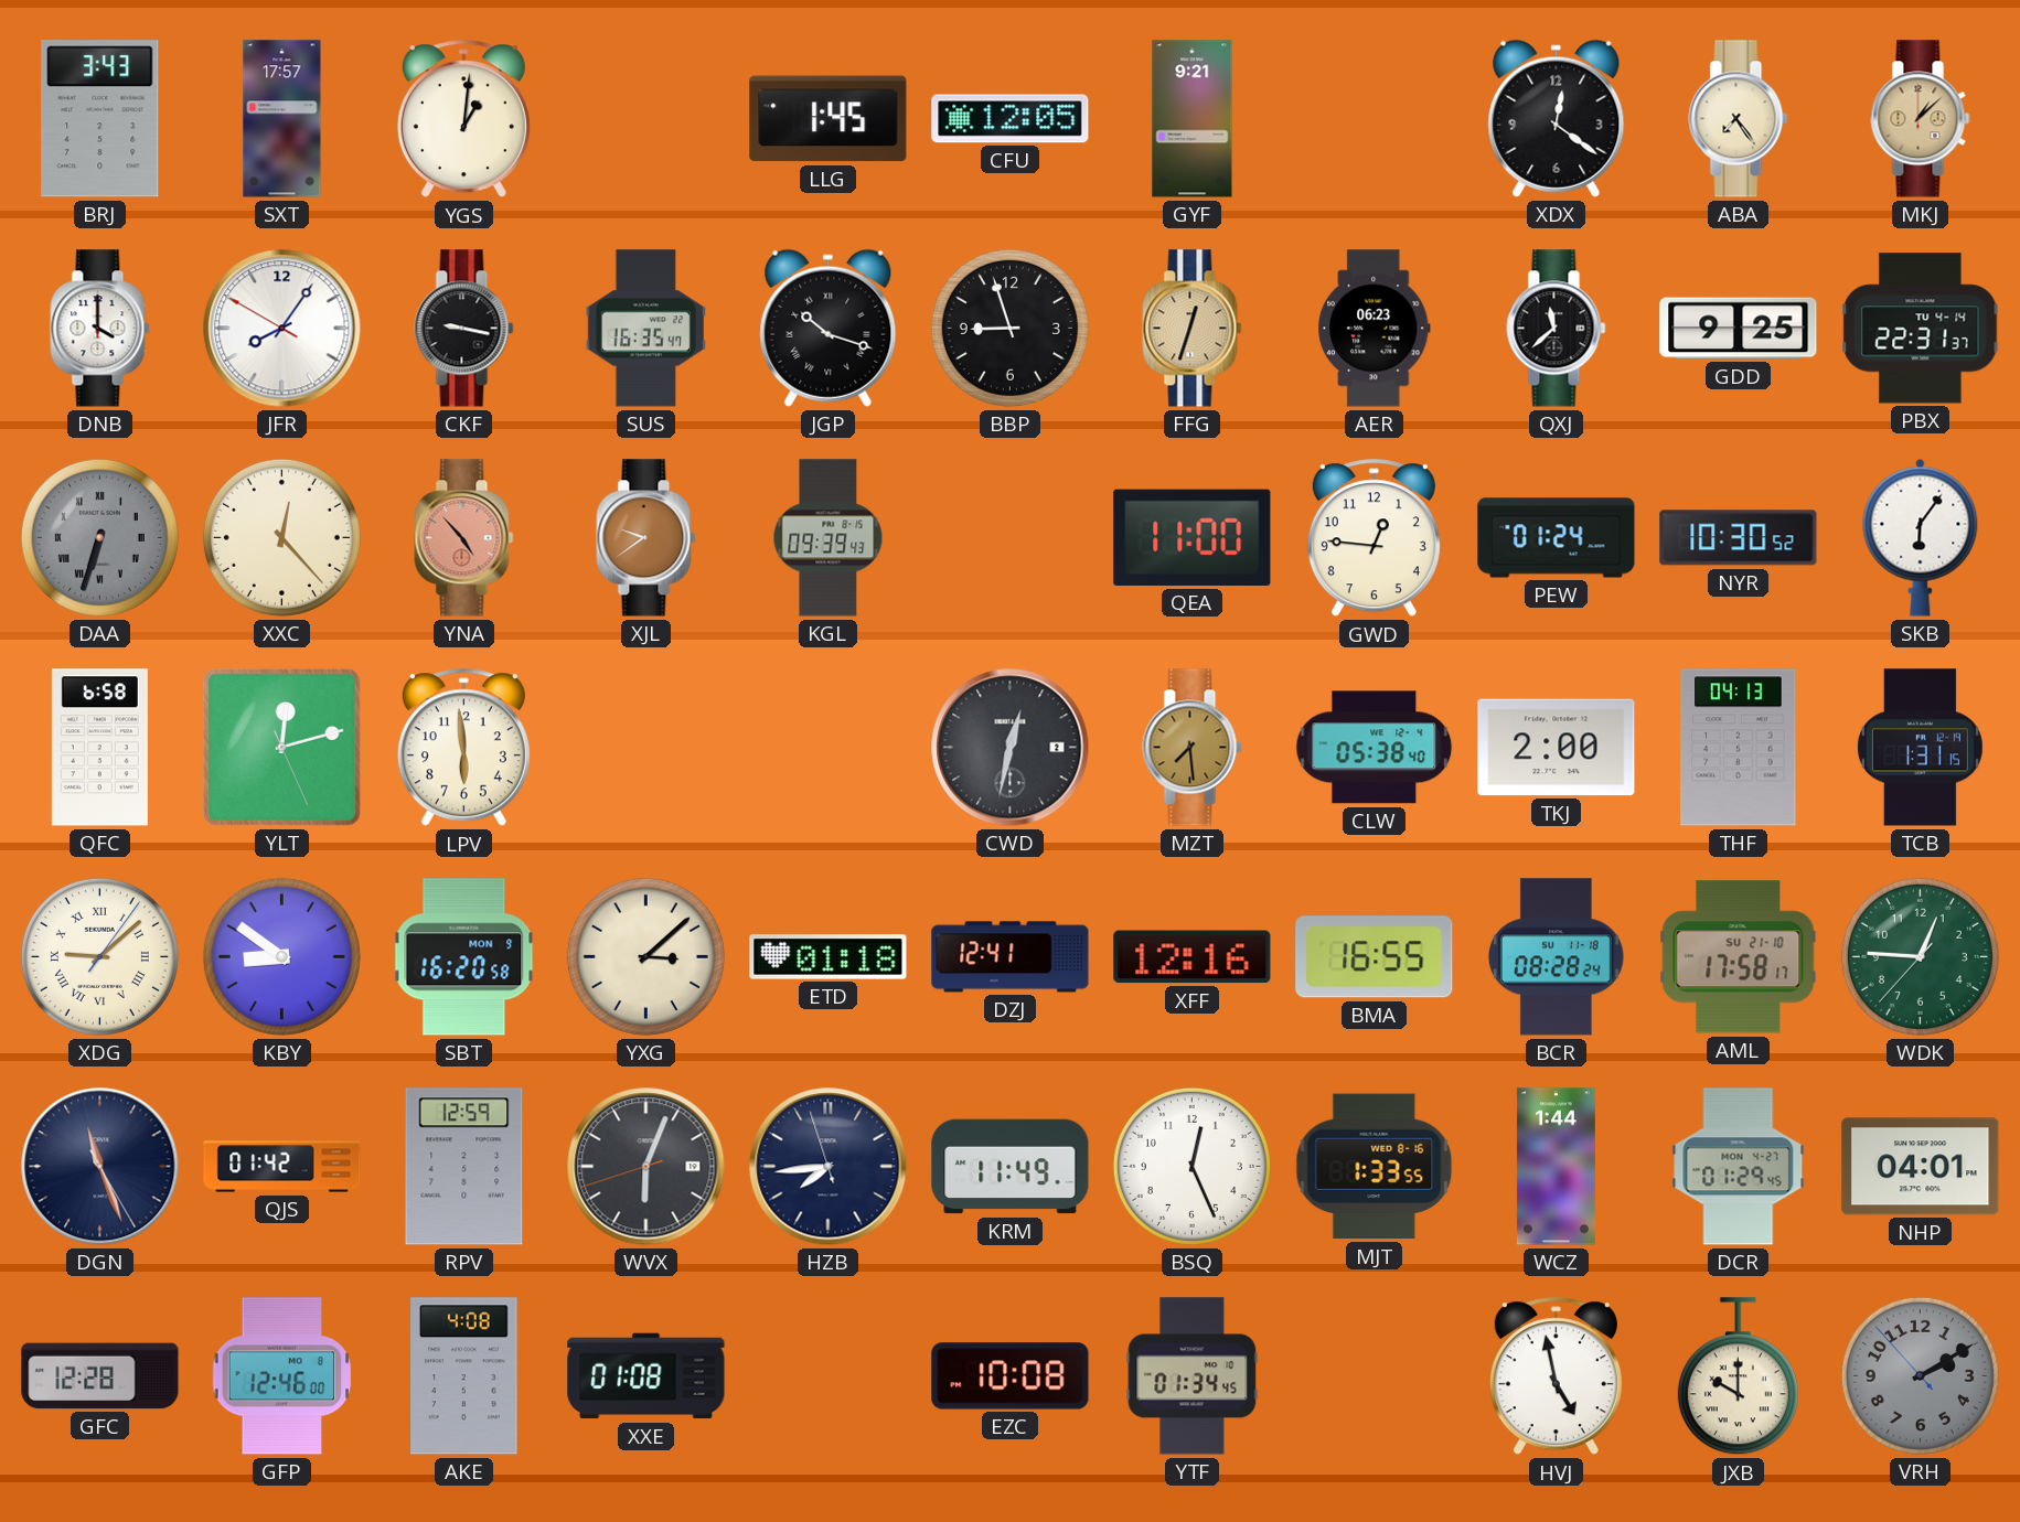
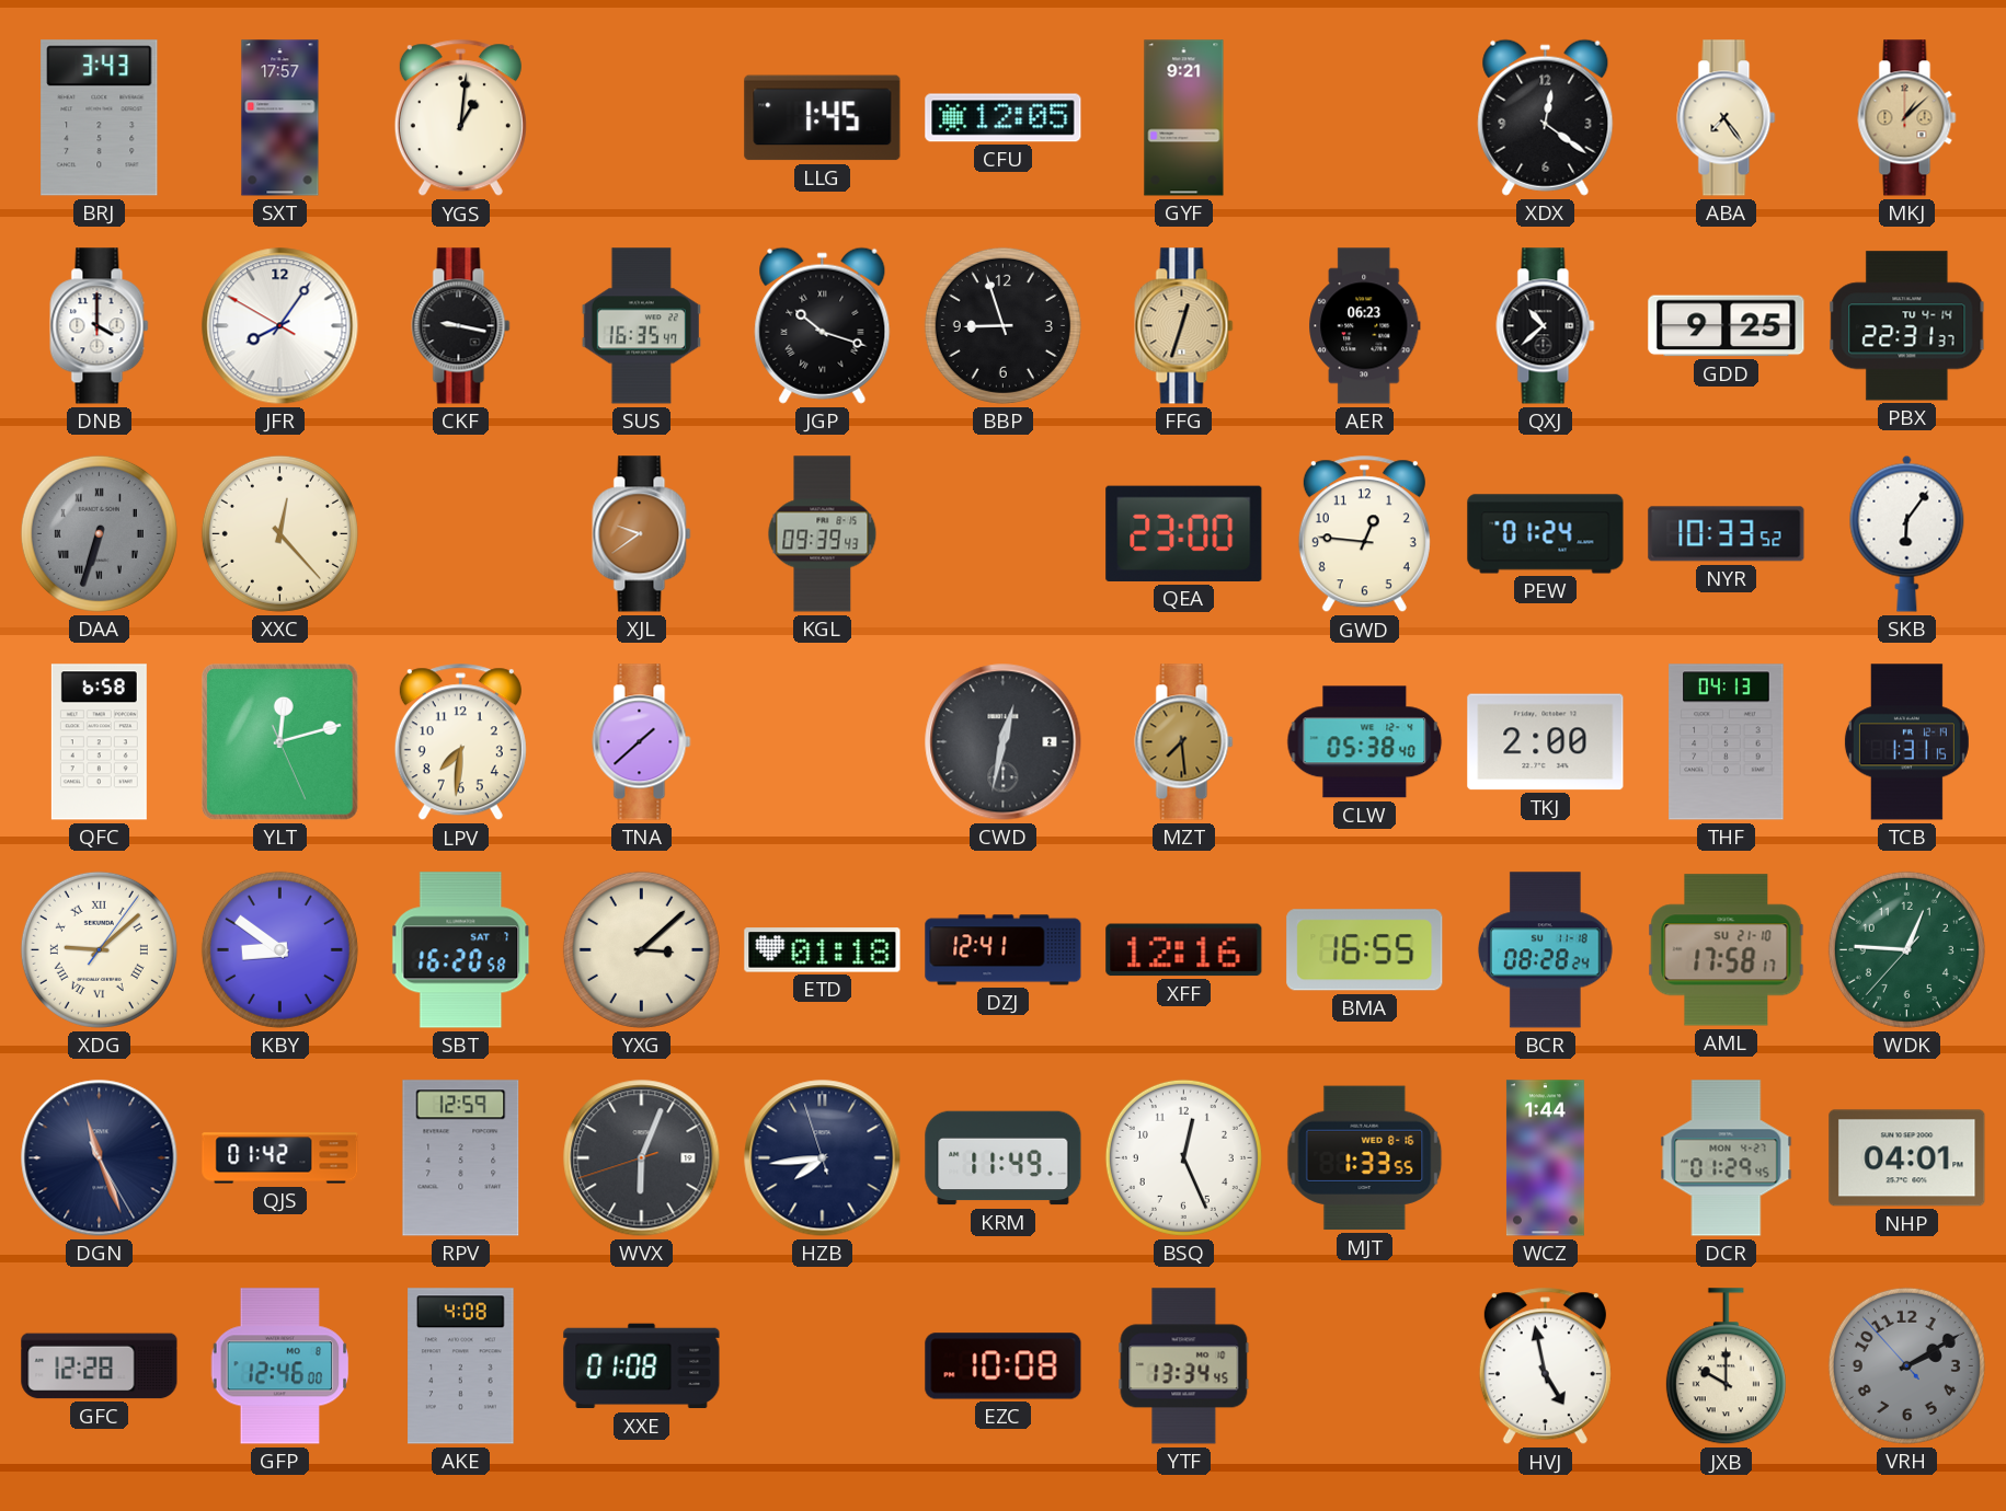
QXJ: 11:38 -> 10:38 (1546, 326)
YNA: 4:53 -> none (464, 538)
QEA: 11:00 -> 23:00 (1184, 533)
NYR: 10:30 -> 10:33 (1727, 534)
LPV: 5:59 -> 7:31 (460, 742)
TNA: none -> 1:38 (642, 742)
SBT date: MON 9 -> SAT 7 (461, 950)
YTF: 01:34 -> 13:34 (1184, 1366)
